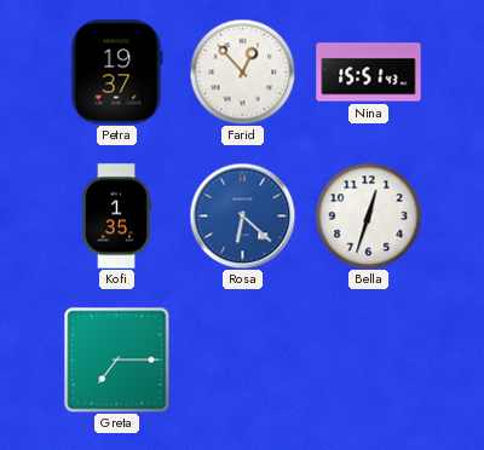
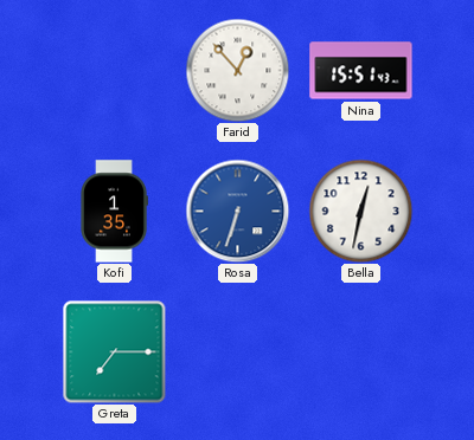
Petra: 19:37 -> none (117, 73)
Rosa: 6:22 -> 6:33 (237, 211)
Bella: 12:33 -> 12:32 (360, 211)
